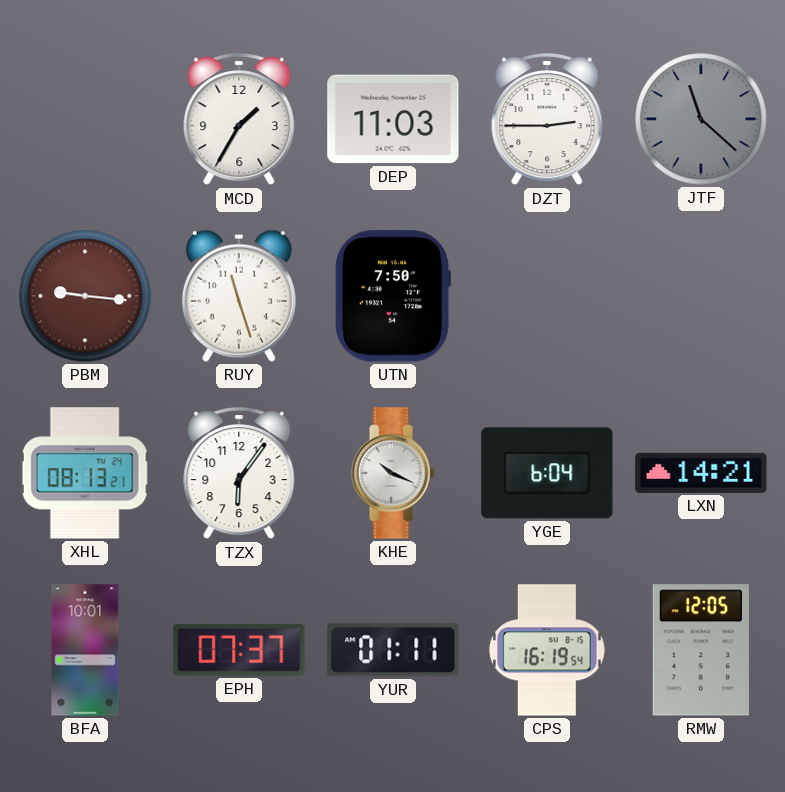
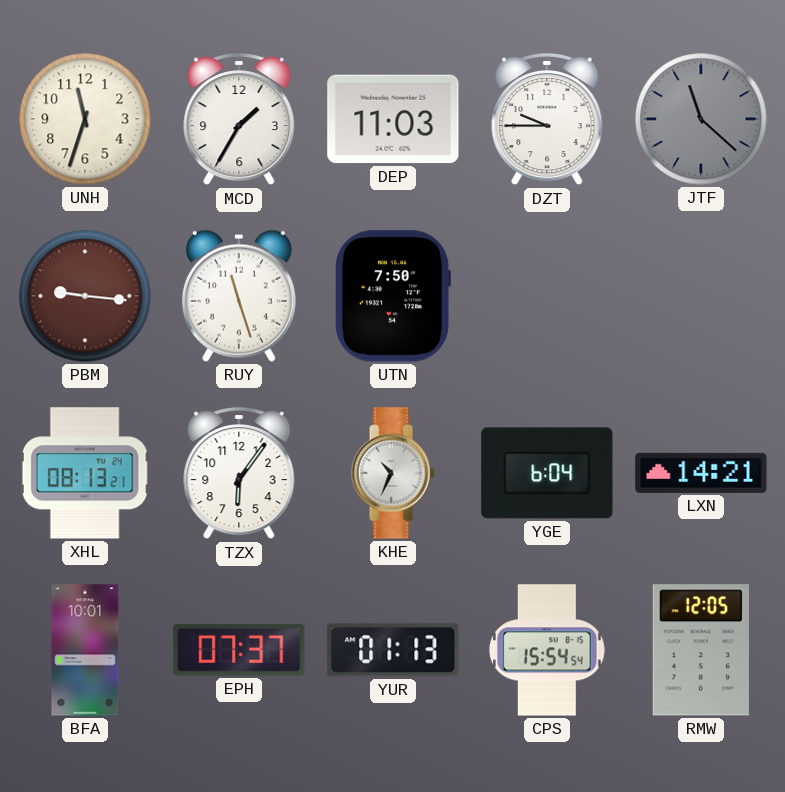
UNH: none -> 11:33 (85, 119)
DZT: 2:45 -> 9:45 (547, 120)
KHE: 10:19 -> 10:34 (393, 473)
YUR: 01:11 -> 01:13 (393, 650)
CPS: 16:19 -> 15:54 (547, 650)
